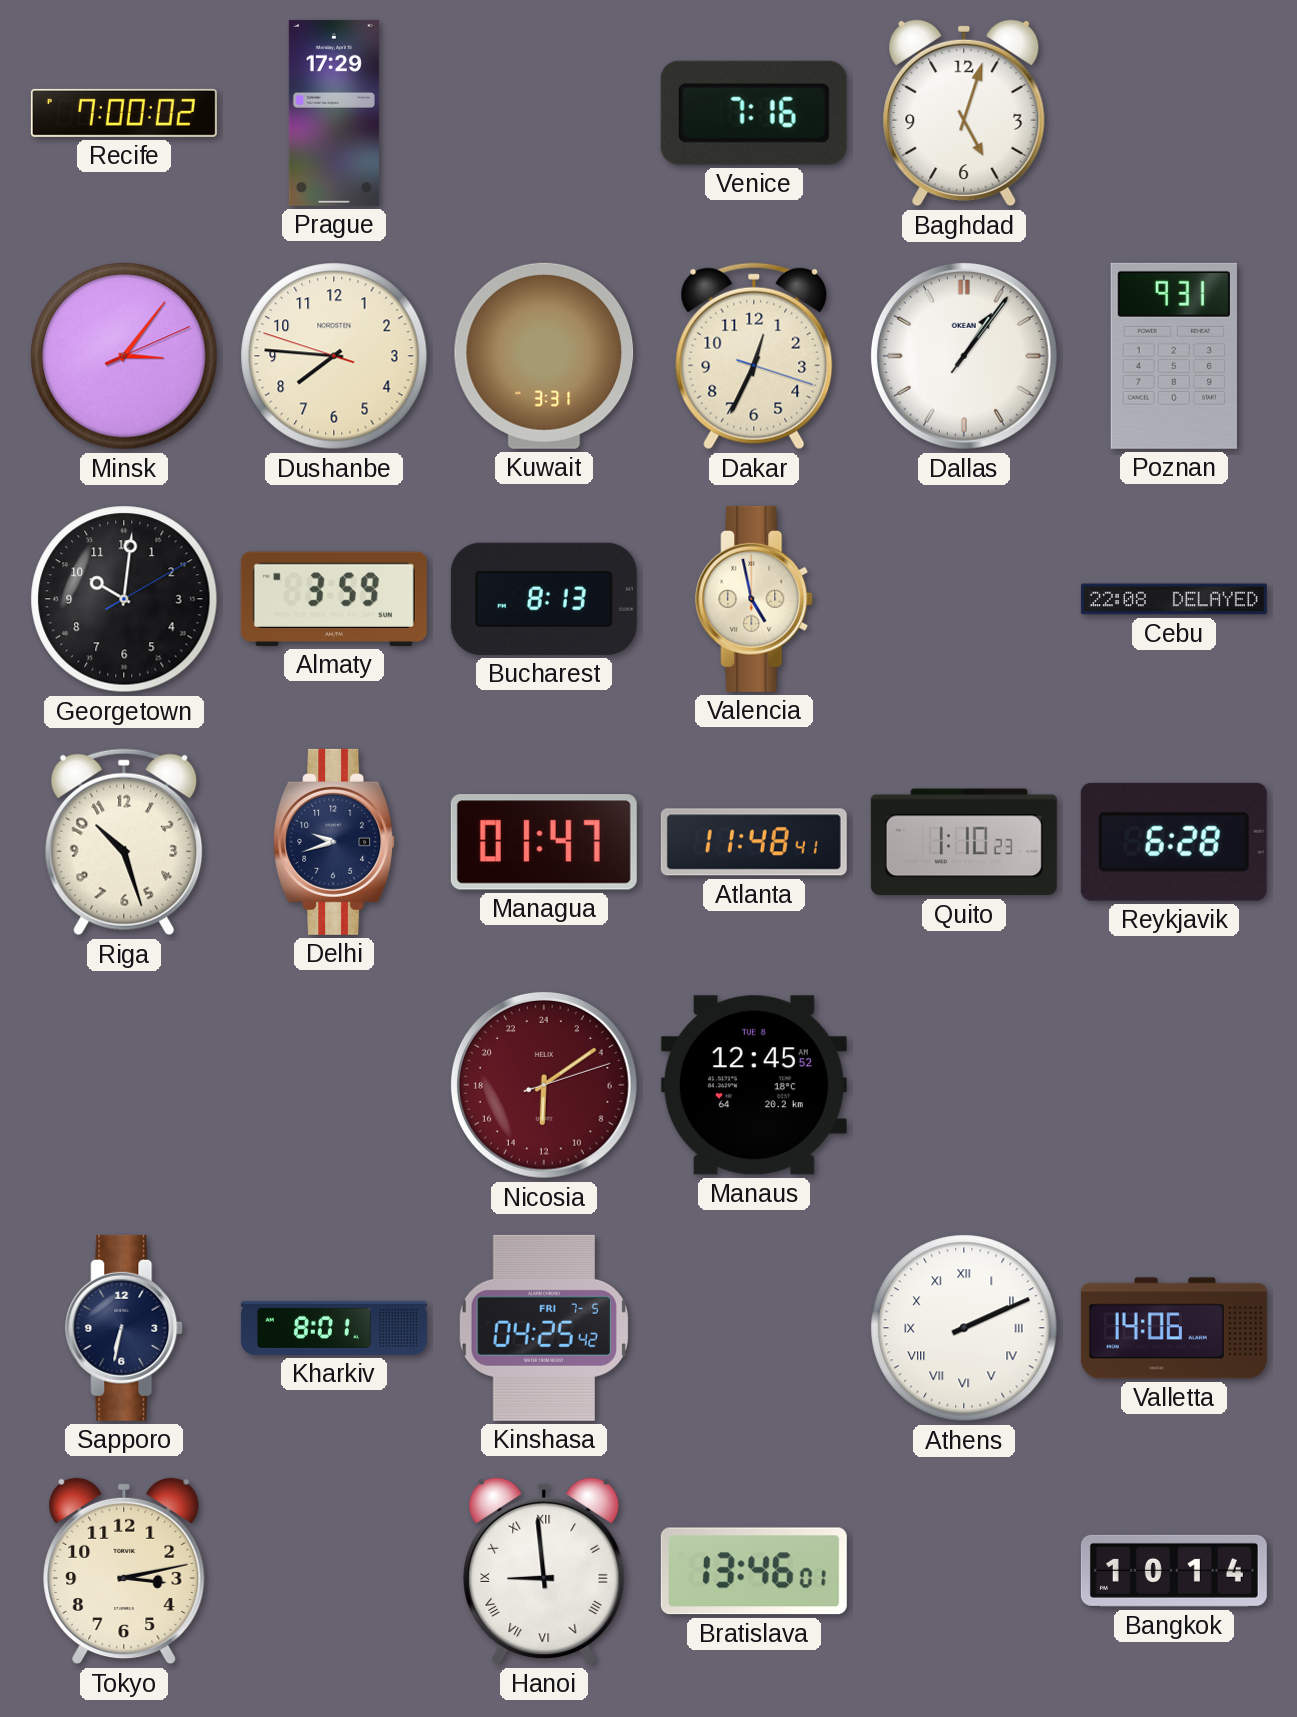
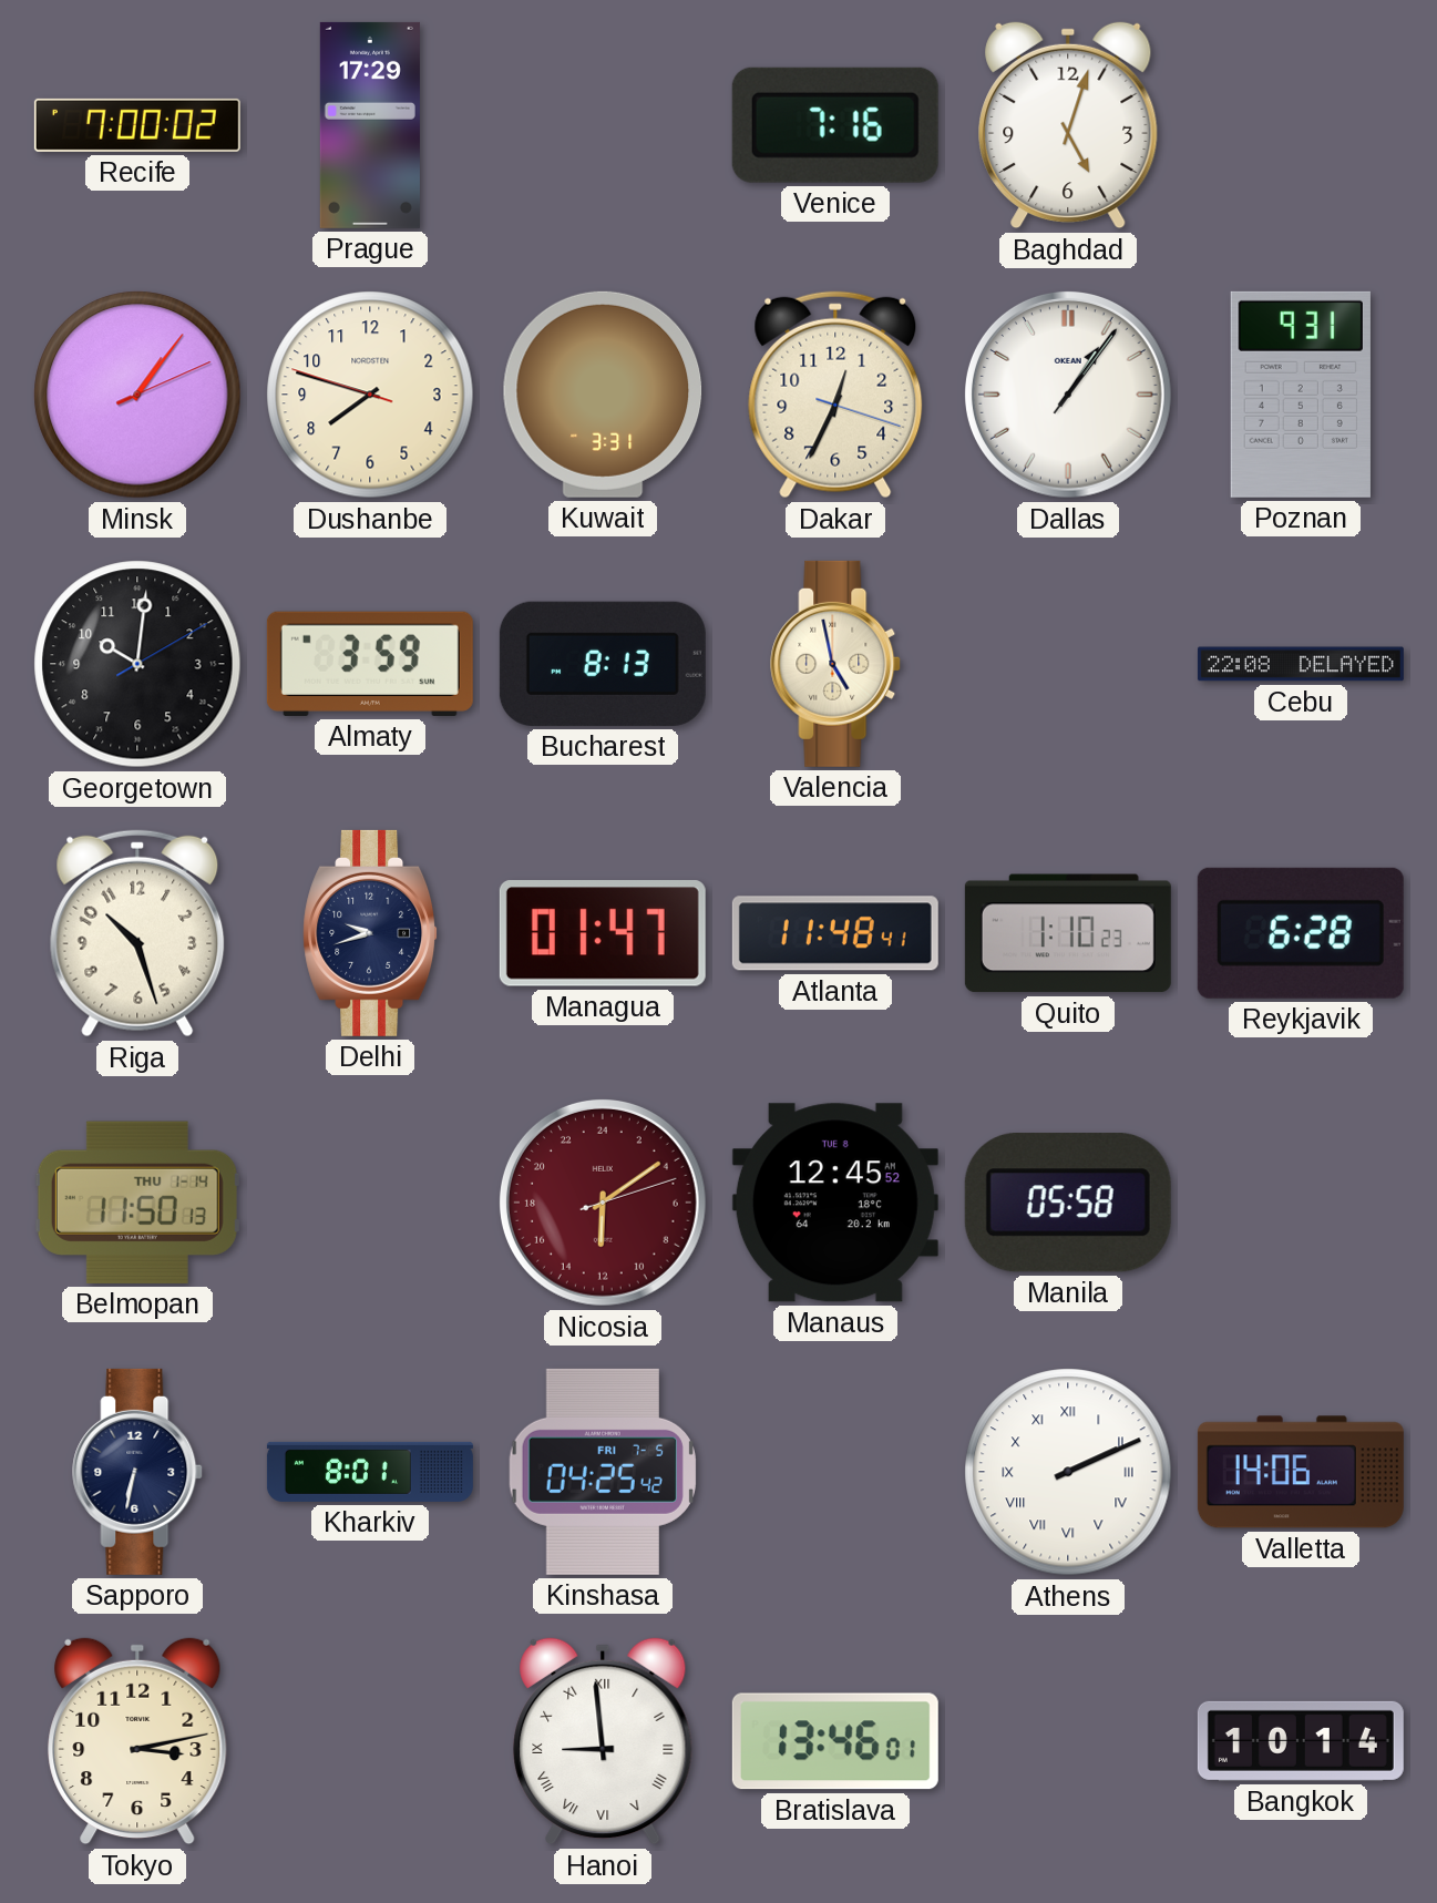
Minsk: 3:06 -> 1:06 (137, 395)
Dushanbe: 7:45 -> 7:47 (370, 395)
Belmopan: none -> 11:50 (137, 1203)
Manila: none -> 05:58 (1068, 1203)
